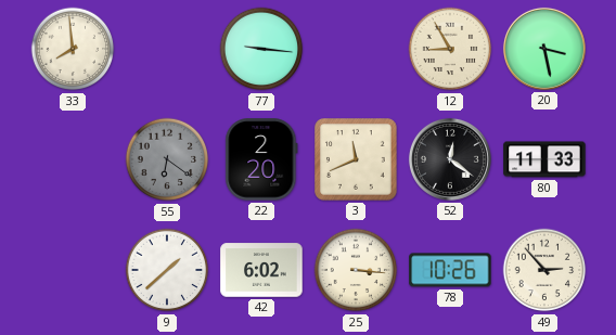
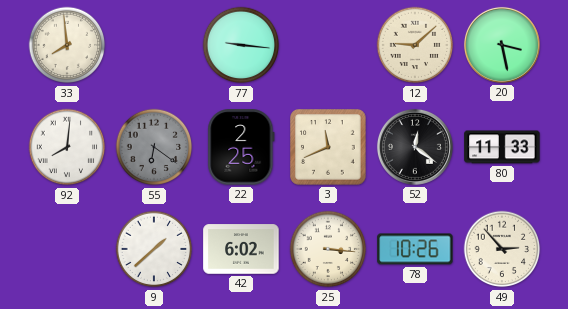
12: 8:55 -> 9:08 (415, 45)
92: none -> 8:01 (67, 147)
22: 2:20 -> 2:25 (241, 147)
